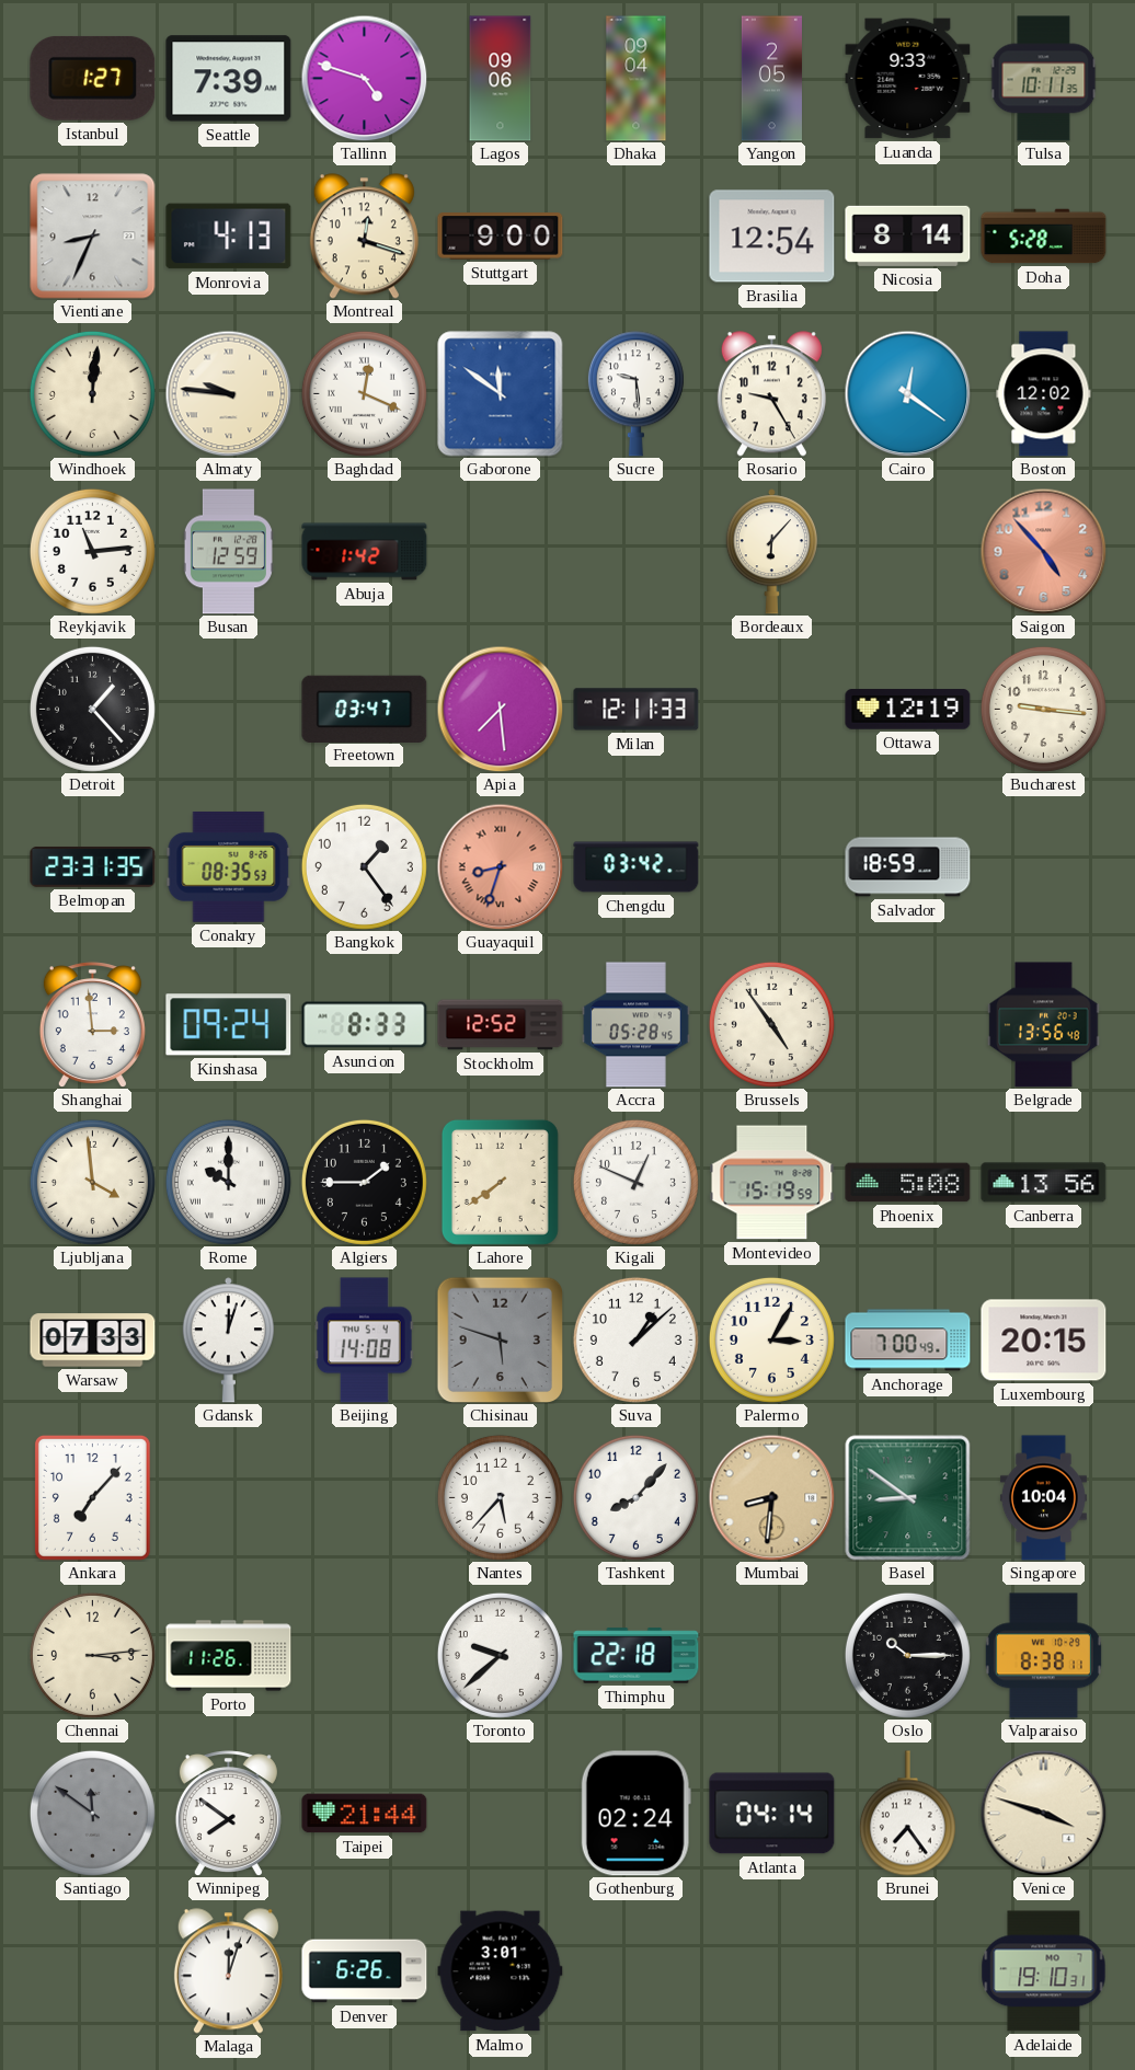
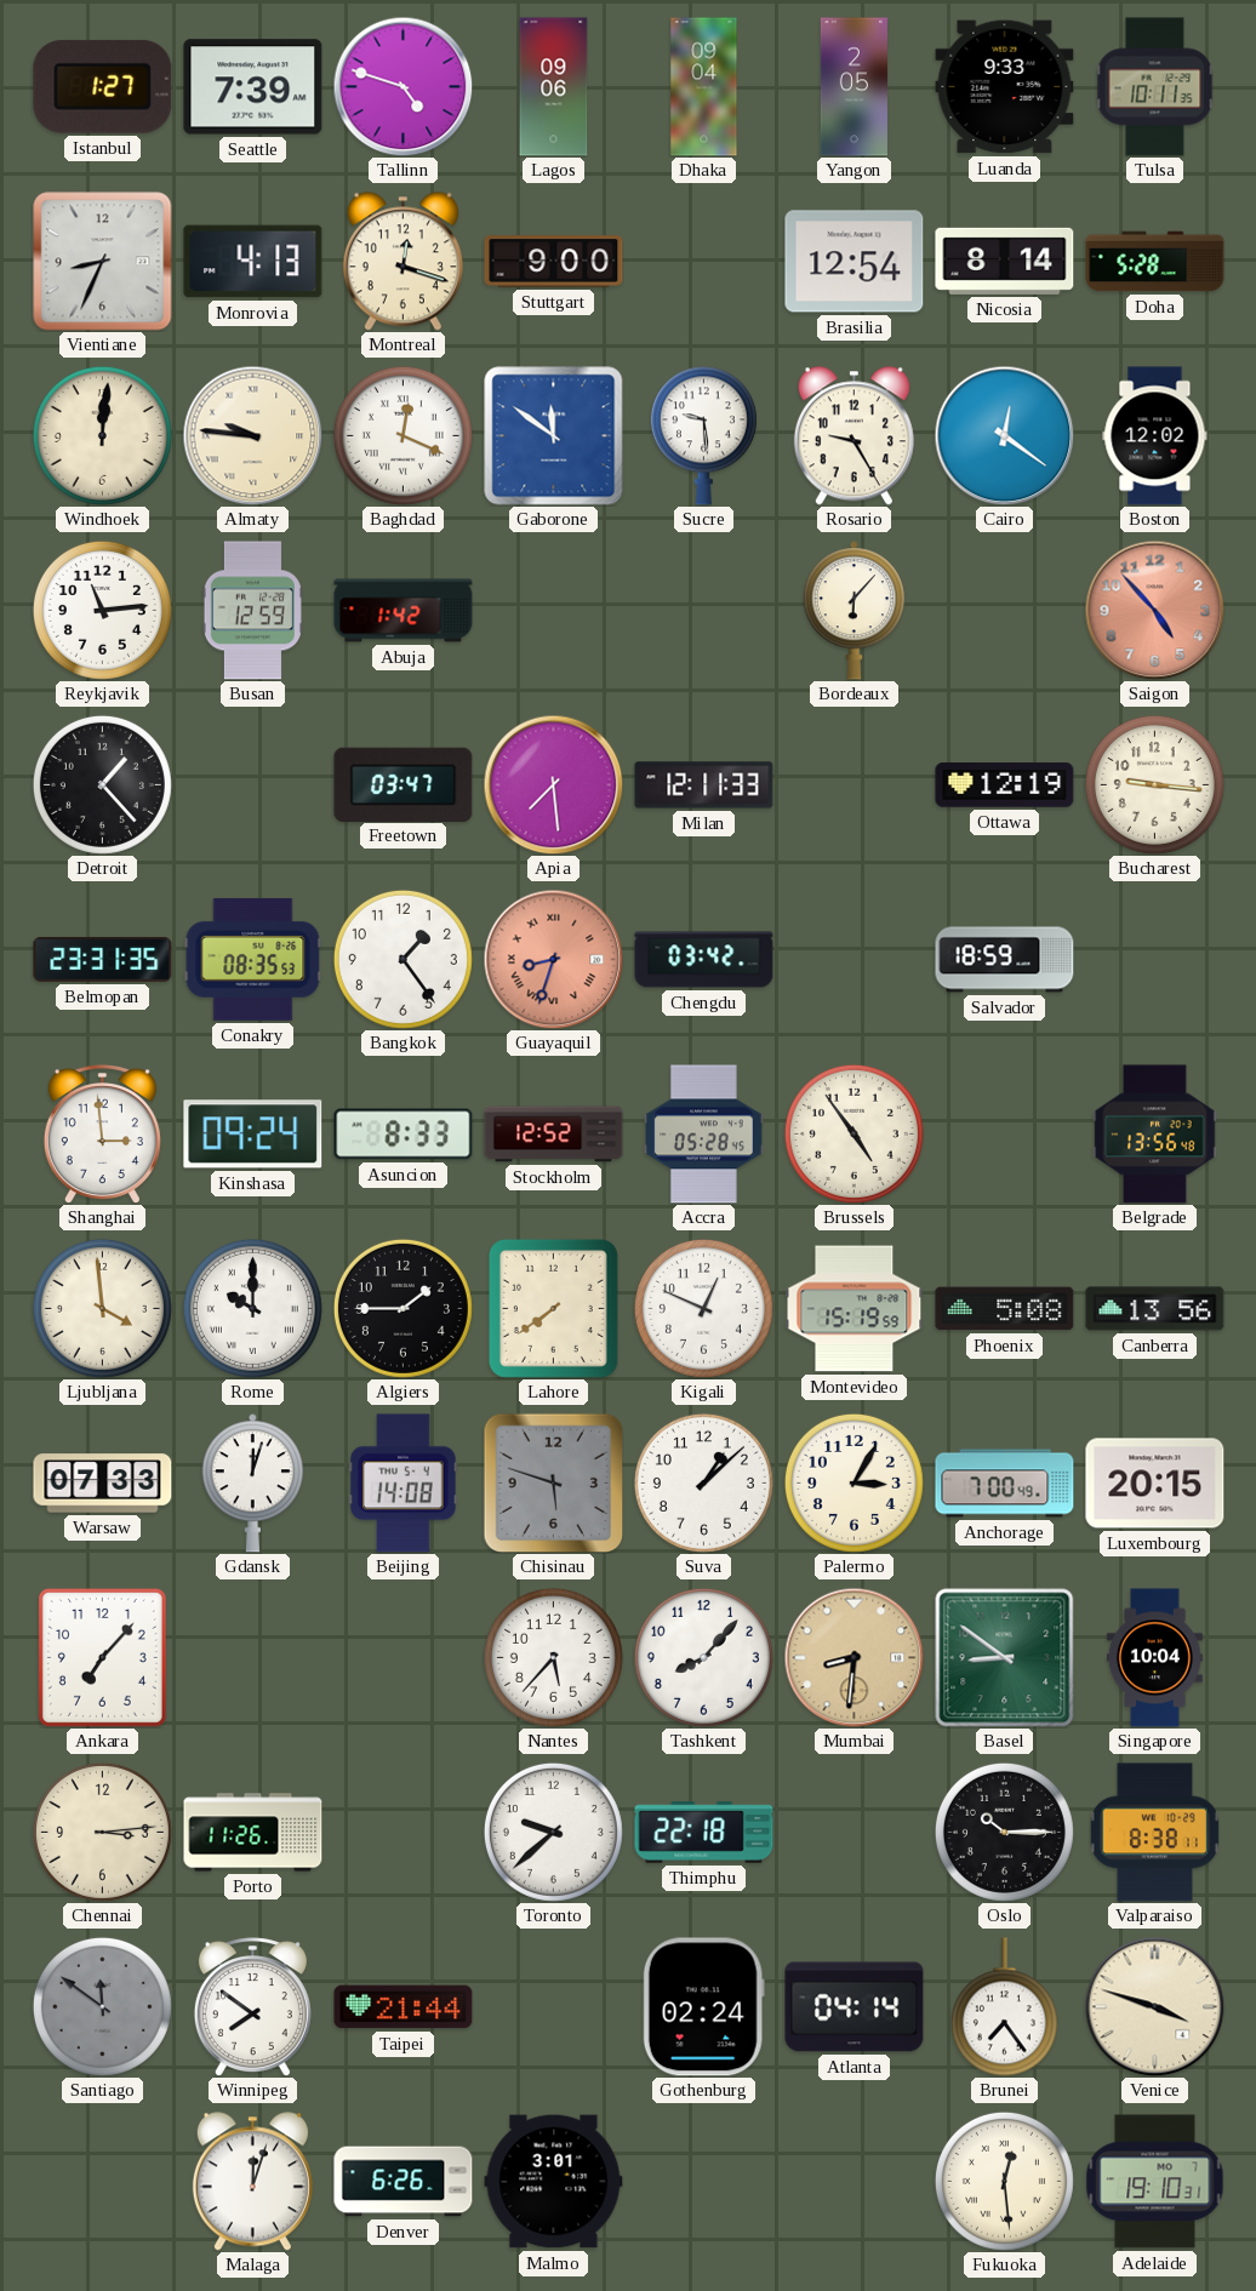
Fukuoka: none -> 12:29 (1004, 2181)
